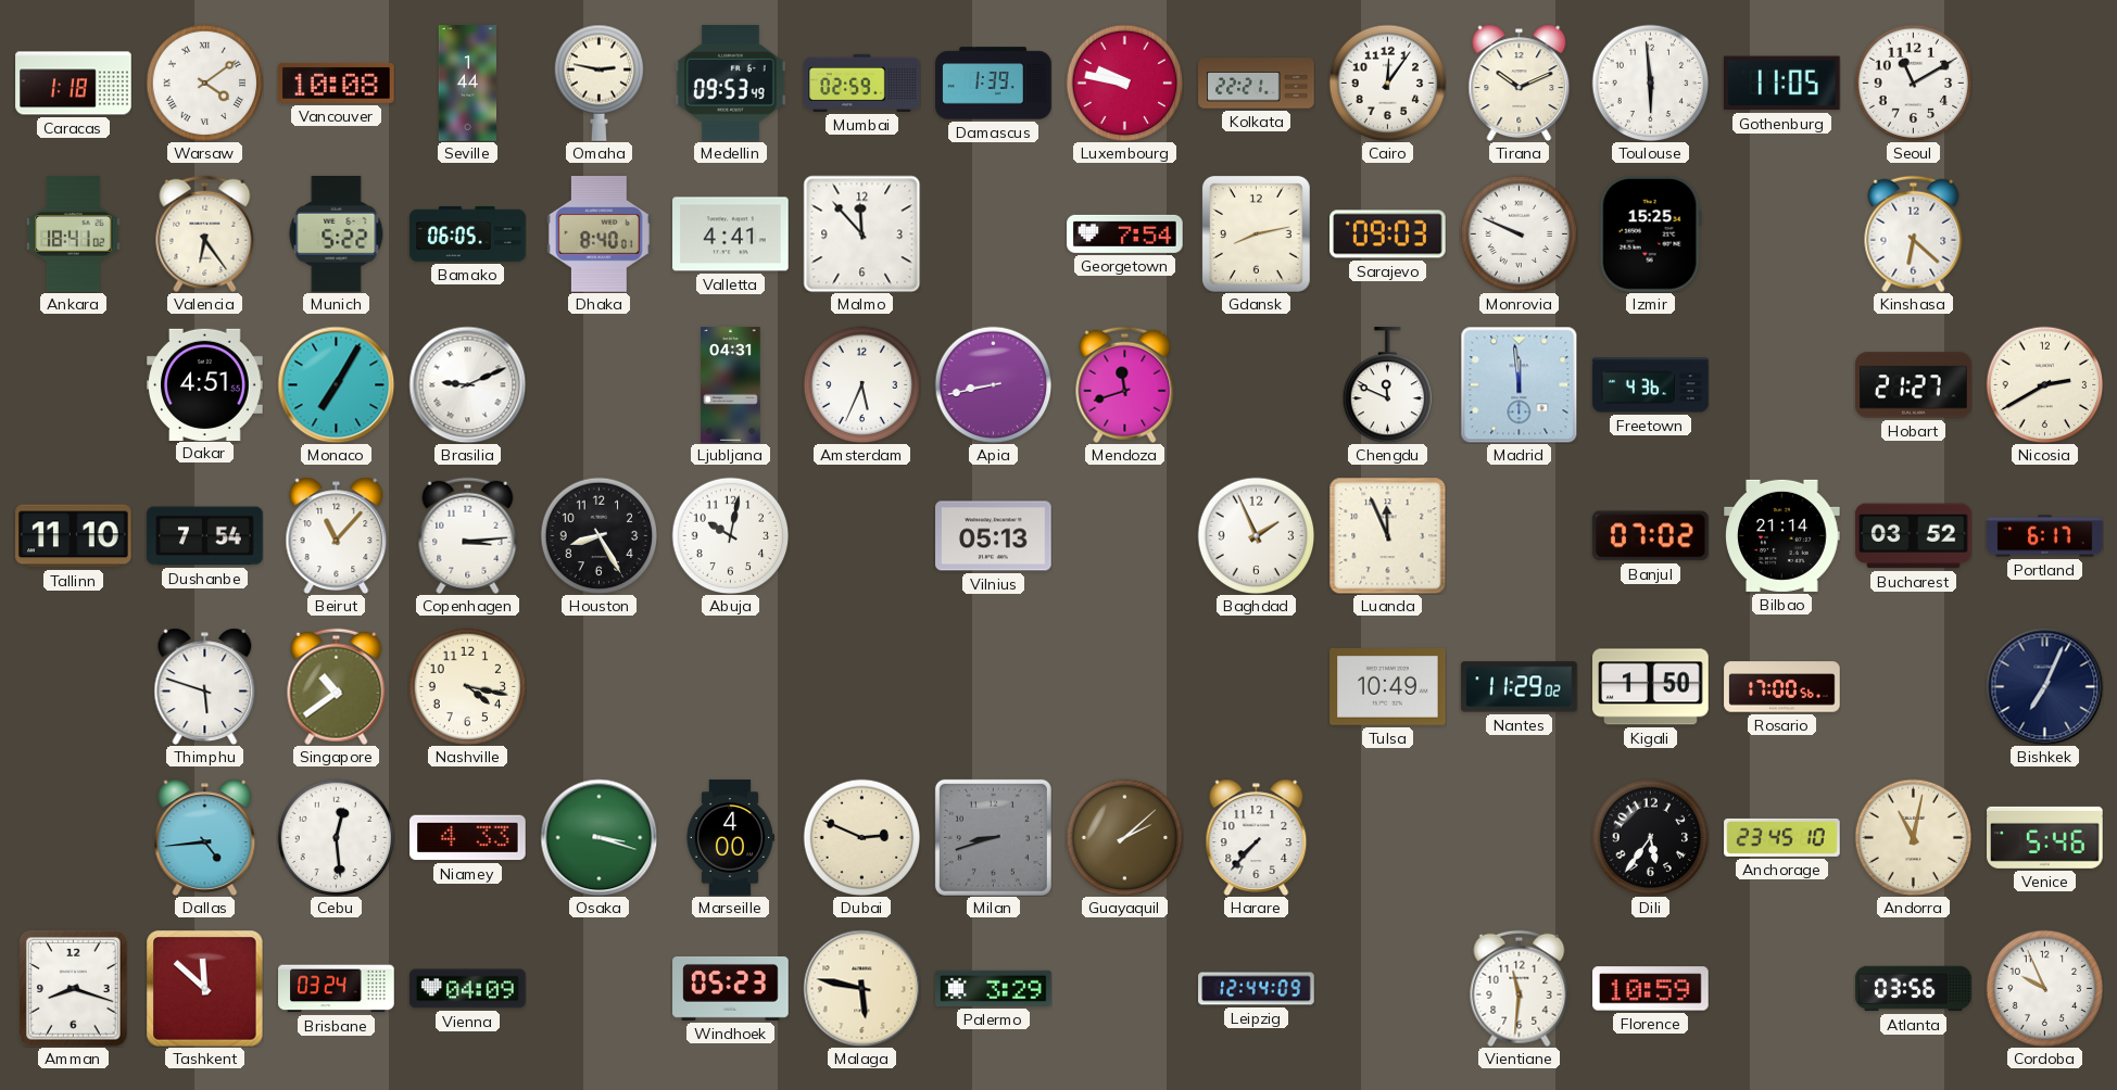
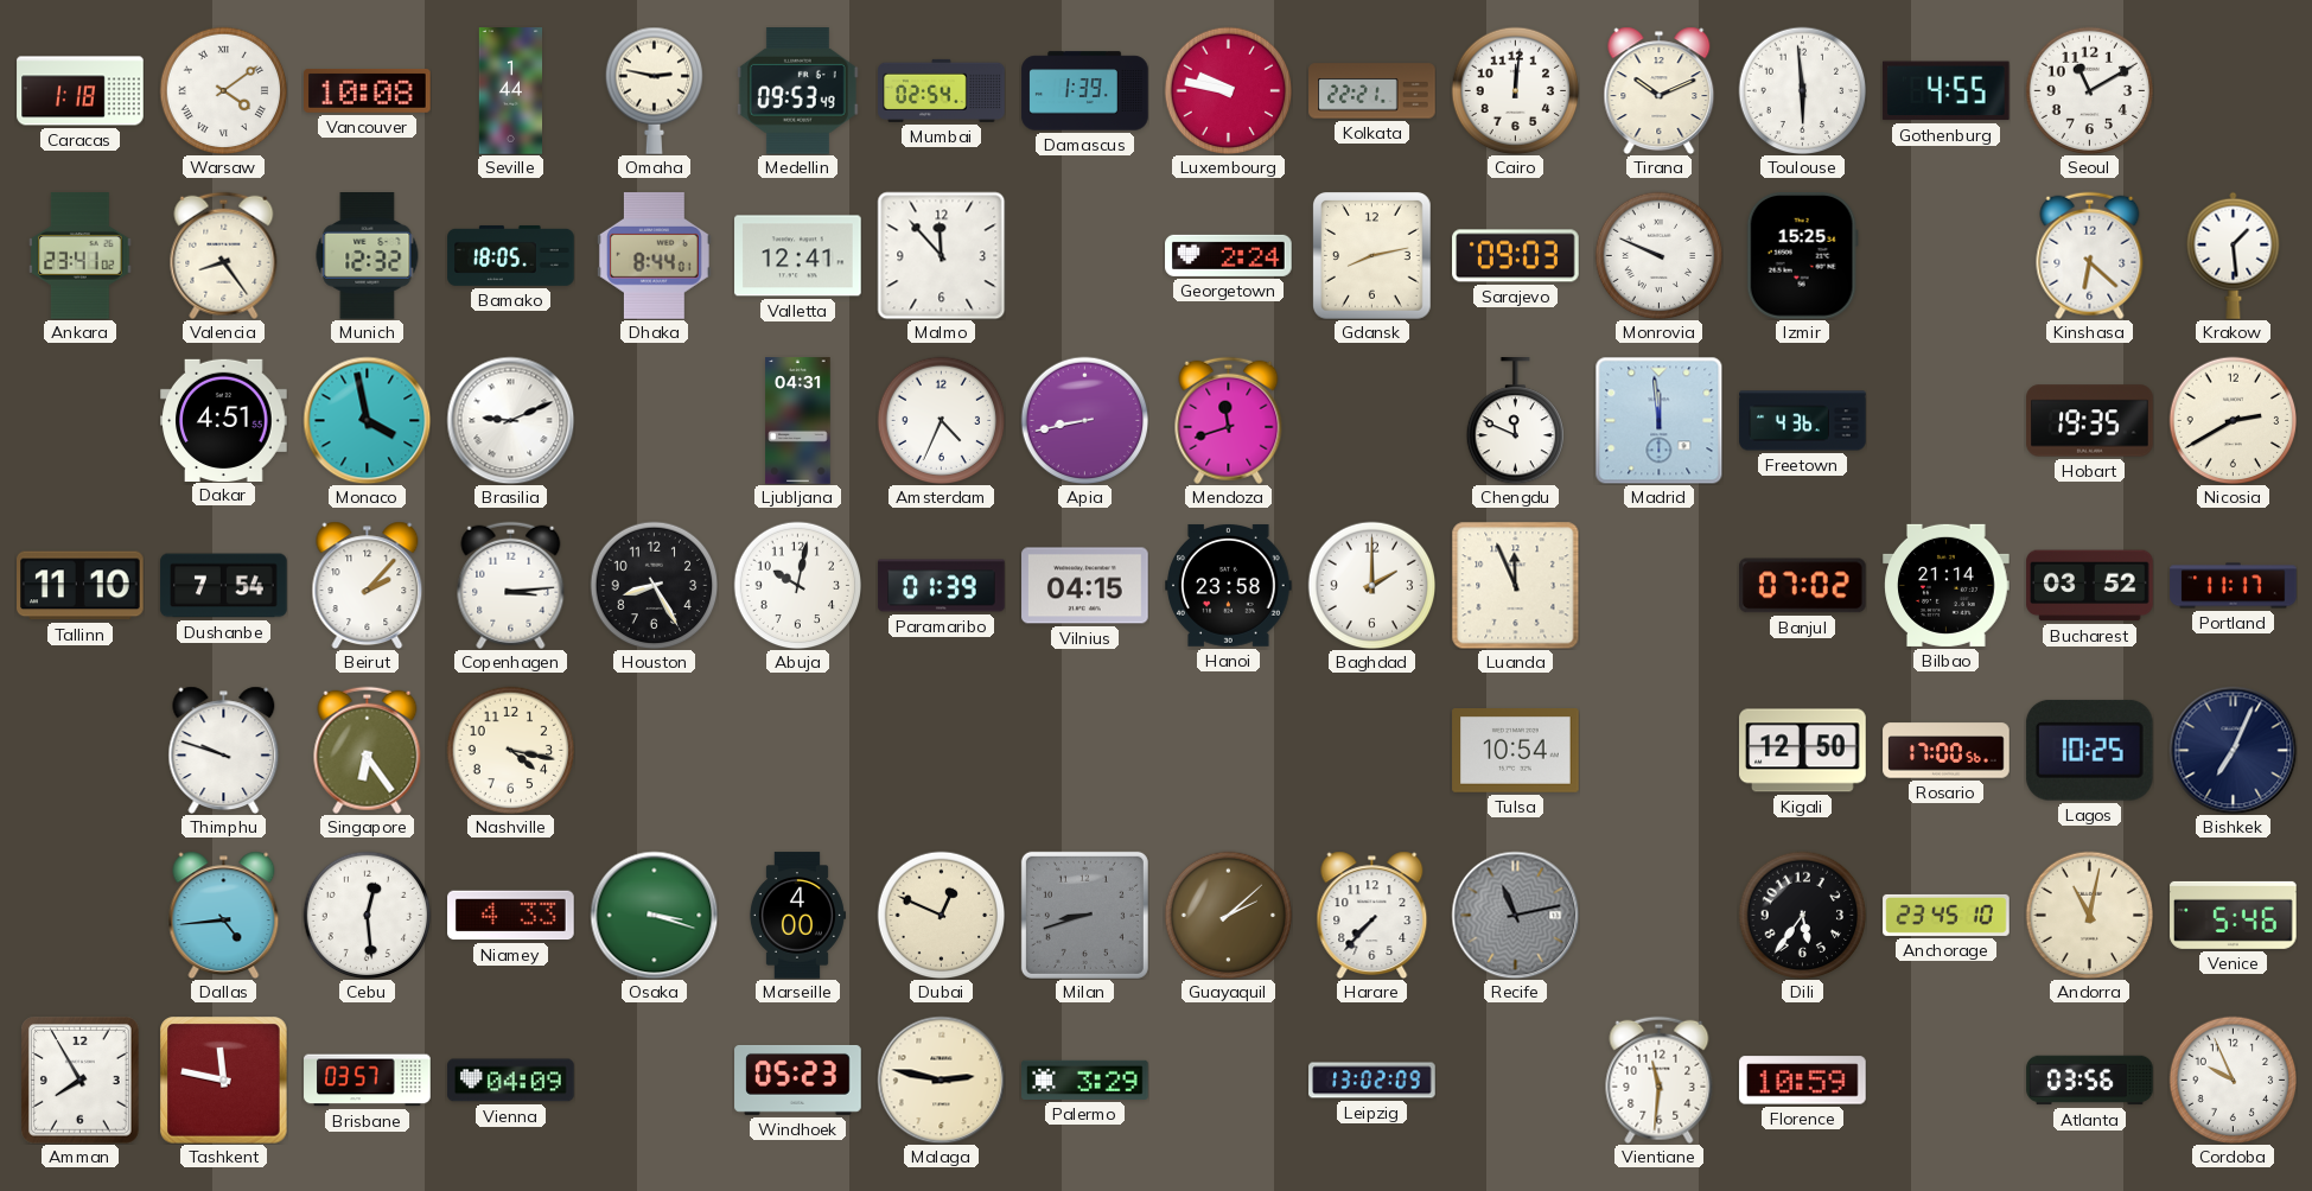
Mumbai: 02:59 -> 02:54 (942, 90)
Cairo: 12:06 -> 12:01 (1515, 90)
Gothenburg: 11:05 -> 4:55 (1945, 91)
Ankara: 18:41 -> 23:41 (81, 256)
Valencia: 6:24 -> 8:24 (224, 255)
Munich: 5:22 -> 12:32 (368, 256)
Bamako: 06:05 -> 18:05 (511, 255)
Dhaka: 8:40 -> 8:44 (654, 256)
Valletta: 4:41 -> 12:41 (798, 256)
Georgetown: 7:54 -> 2:24 (1229, 255)
Krakow: none -> 1:29 (2234, 255)
Monaco: 7:05 -> 3:58 (367, 420)
Amsterdam: 5:34 -> 4:34 (941, 420)
Hobart: 21:27 -> 19:35 (2090, 421)
Beirut: 11:07 -> 2:07 (368, 585)
Paramaribo: none -> 01:39 (942, 586)
Vilnius: 05:13 -> 04:15 (1085, 586)
Hanoi: none -> 23:58 (1229, 585)
Baghdad: 1:56 -> 2:00 (1371, 585)
Portland: 6:17 -> 11:17 (2234, 586)
Thimphu: 5:48 -> 9:48 (224, 750)
Singapore: 10:39 -> 6:24 (368, 750)
Tulsa: 10:49 -> 10:54 (1516, 751)
Nantes: 11:29 -> none (1520, 687)
Kigali: 1:50 -> 12:50 (1803, 751)
Lagos: none -> 10:25 (2089, 750)
Dubai: 2:49 -> 12:49 (941, 915)
Recife: none -> 11:13 (1515, 915)
Amman: 8:18 -> 7:55 (81, 1081)
Tashkent: 11:52 -> 11:47 (223, 1079)
Brisbane: 03:24 -> 03:57 (368, 1081)
Malaga: 5:47 -> 2:47 (941, 1079)
Leipzig: 12:44 -> 13:02 (1372, 1081)
